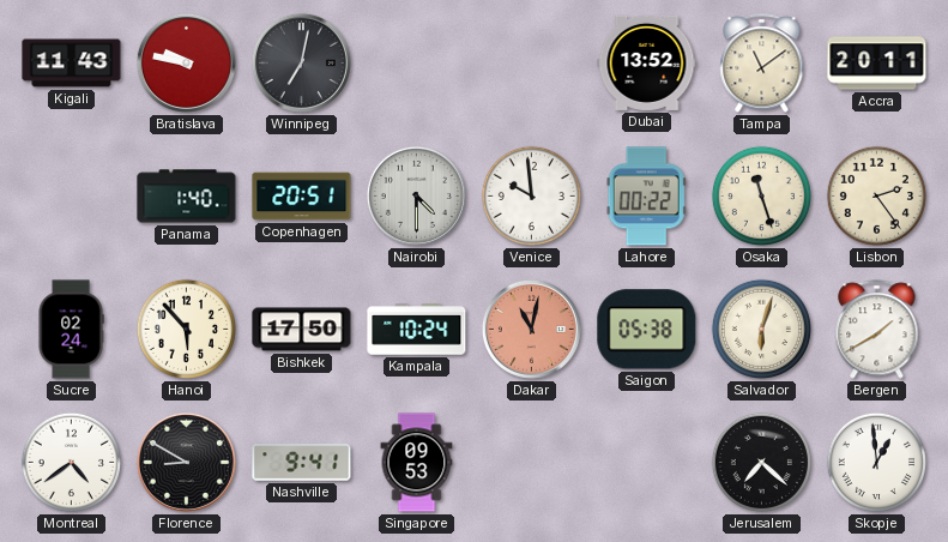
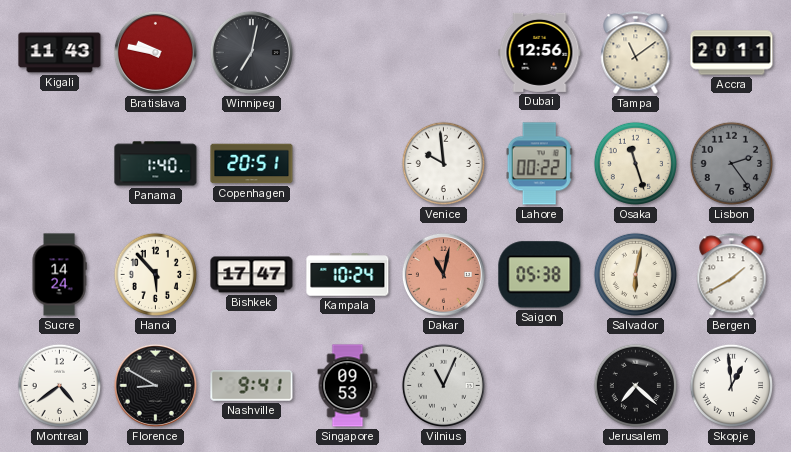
Dubai: 13:52 -> 12:56 (540, 52)
Nairobi: 4:30 -> none (416, 195)
Lisbon dial: cream -> grey (731, 163)
Sucre: 02:24 -> 14:24 (59, 275)
Bishkek: 17:50 -> 17:47 (252, 275)
Salvador: 6:03 -> 6:02 (635, 274)
Vilnius: none -> 11:04 (443, 385)
